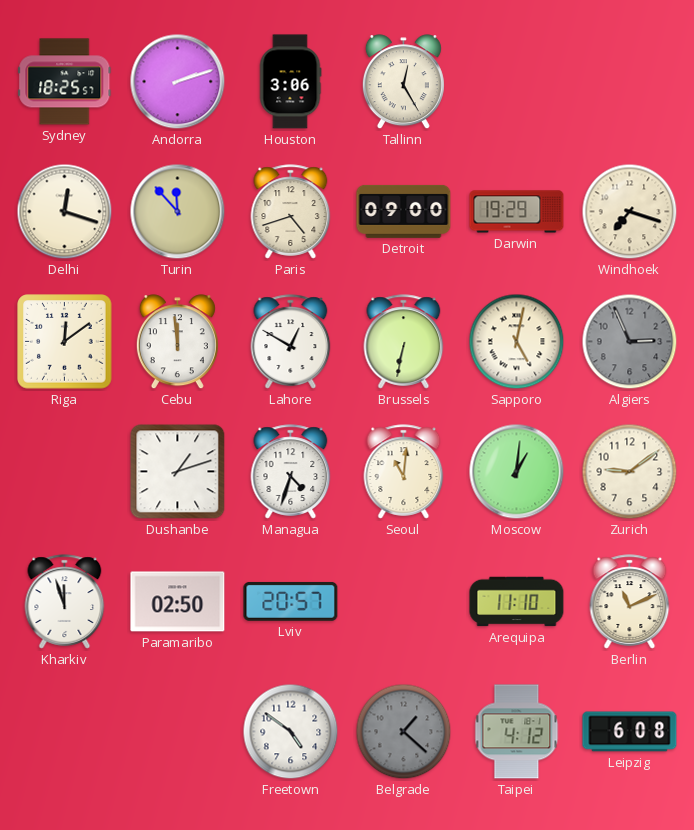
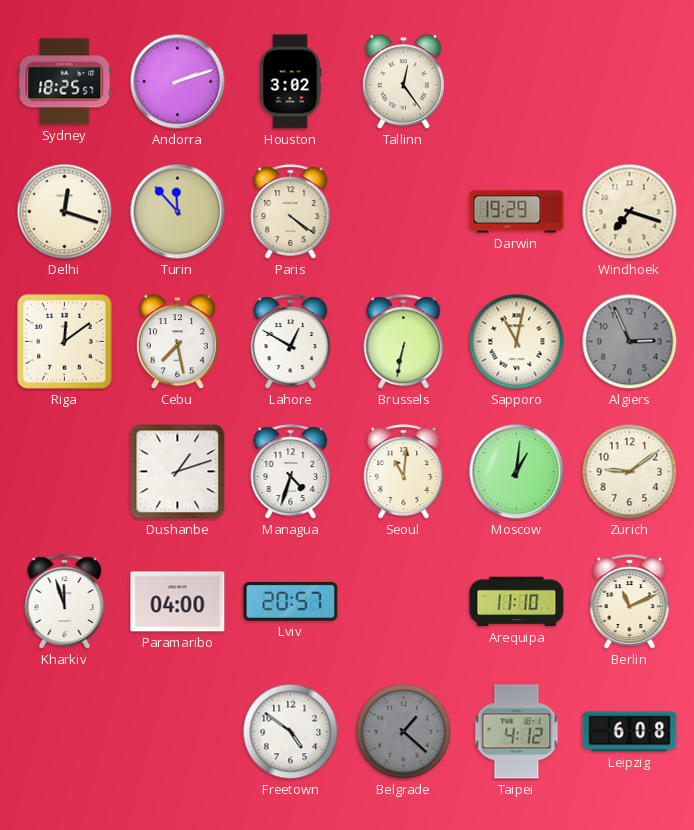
Houston: 3:06 -> 3:02 (290, 82)
Tallinn: 12:25 -> 12:24 (403, 82)
Paris: 4:42 -> 4:21 (291, 212)
Detroit: 09:00 -> none (404, 211)
Cebu: 11:59 -> 7:28 (177, 342)
Sapporo: 5:02 -> 11:02 (517, 342)
Paramaribo: 02:50 -> 04:00 (178, 602)
